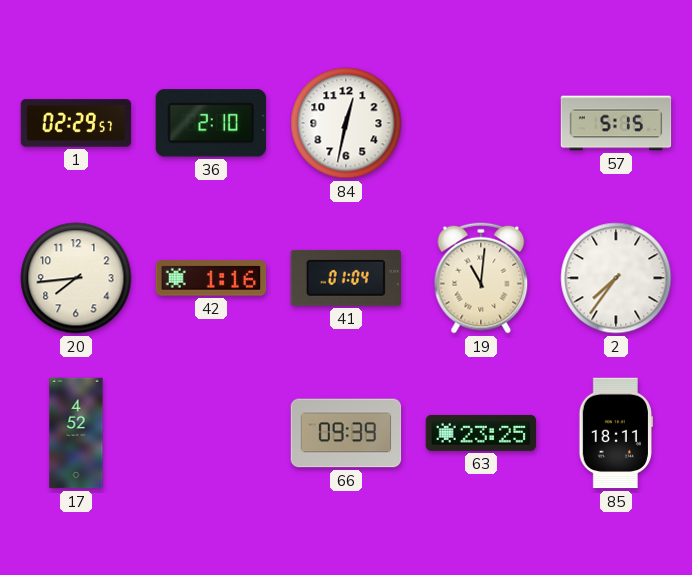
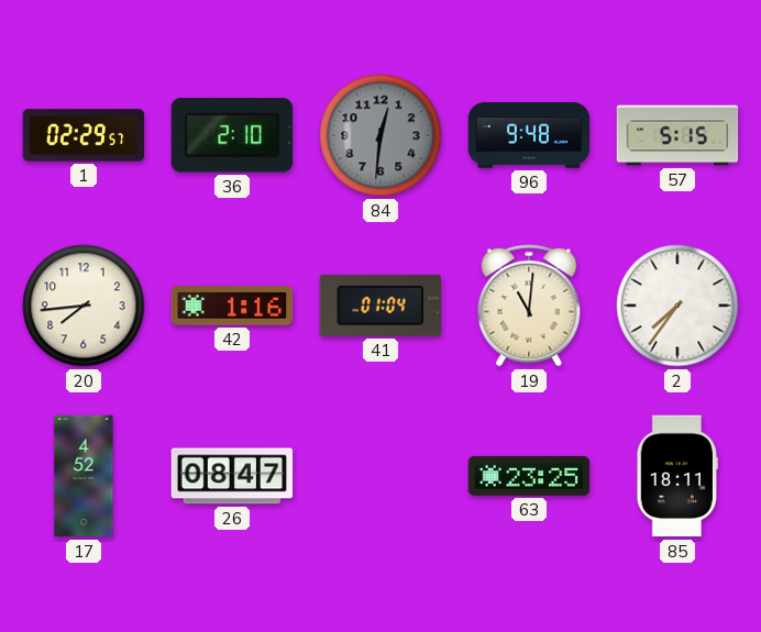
84: 12:32 -> 12:31 (380, 135)
84 dial: white -> grey (380, 135)
96: none -> 9:48 (529, 135)
26: none -> 08:47 (232, 476)
66: 09:39 -> none (346, 433)
